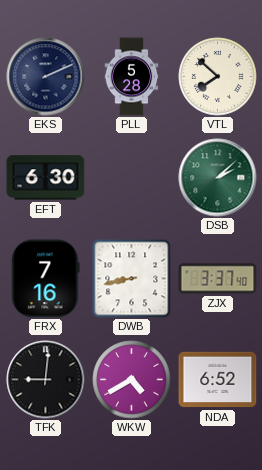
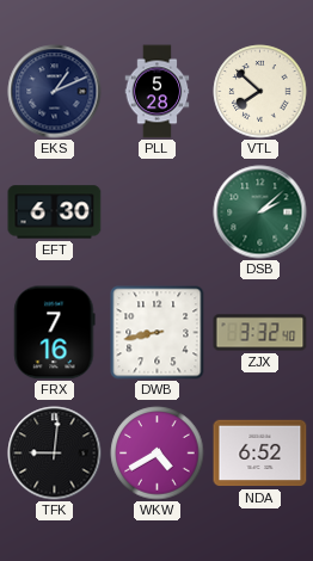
EKS: 2:11 -> 1:11 (55, 92)
ZJX: 3:37 -> 3:32 (260, 333)
